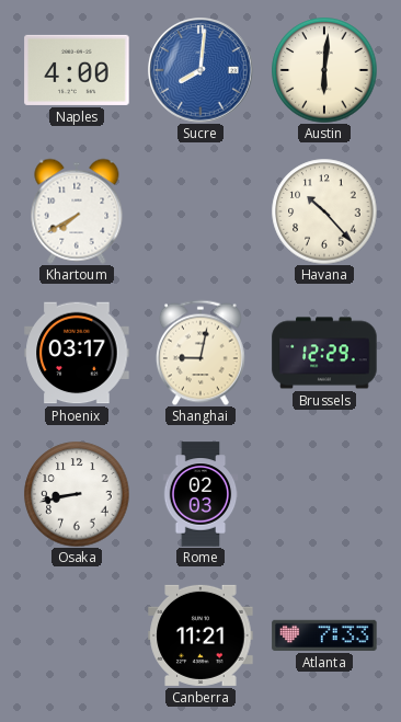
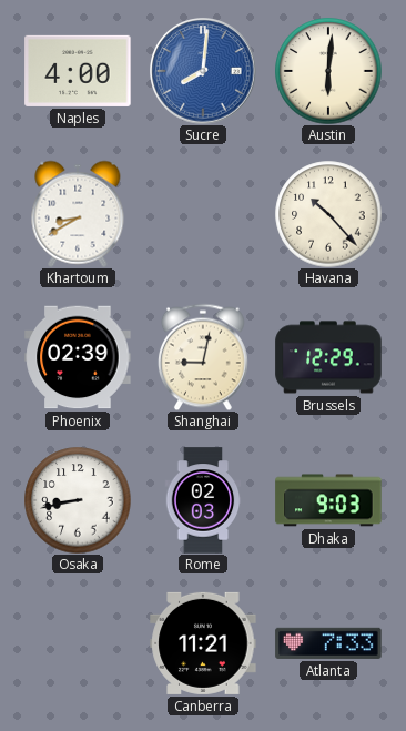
Khartoum: 7:40 -> 8:40 (78, 214)
Phoenix: 03:17 -> 02:39 (78, 357)
Dhaka: none -> 9:03 (328, 500)
